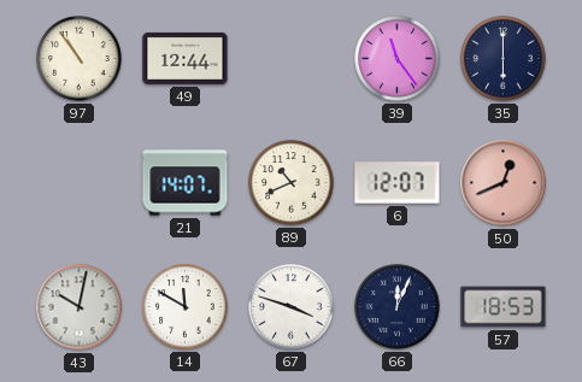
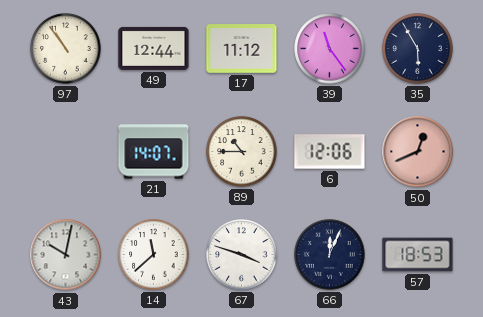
17: none -> 11:12 (242, 49)
35: 6:00 -> 5:55 (418, 49)
89: 10:41 -> 10:45 (242, 152)
6: 12:07 -> 12:06 (330, 152)
14: 11:50 -> 11:38 (154, 255)
